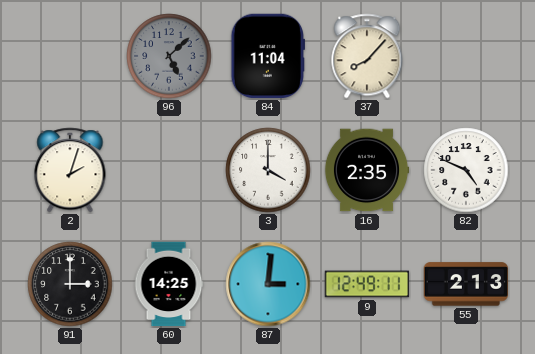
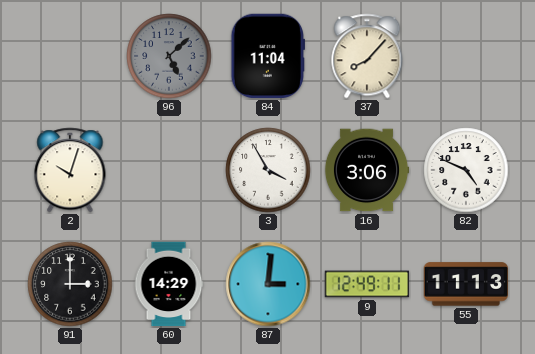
2: 2:03 -> 10:03 (70, 170)
3: 4:00 -> 3:55 (268, 170)
16: 2:35 -> 3:06 (367, 170)
60: 14:25 -> 14:29 (169, 284)
55: 2:13 -> 11:13 (466, 284)
